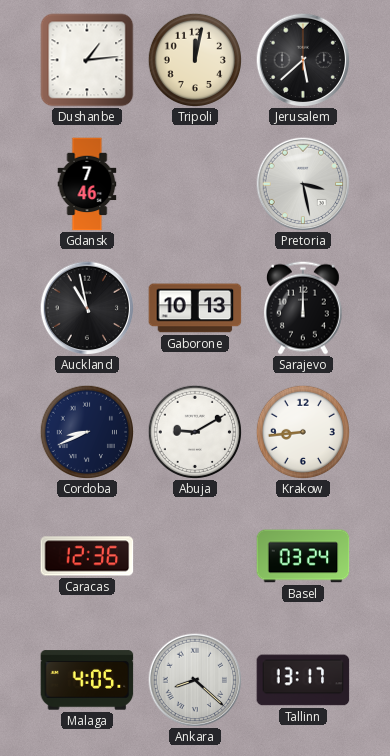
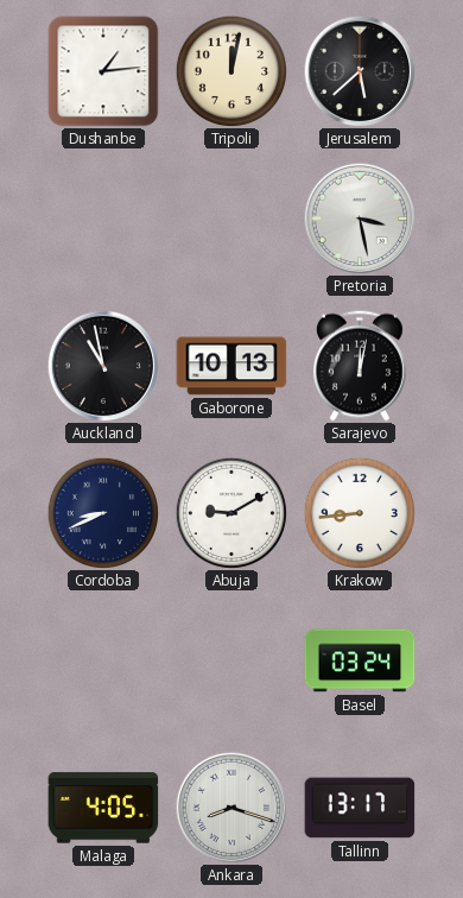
Gdansk: 7:46 -> none (87, 184)
Sarajevo: 12:00 -> 12:02 (360, 366)
Caracas: 12:36 -> none (87, 556)
Ankara: 8:22 -> 8:18 (231, 808)
